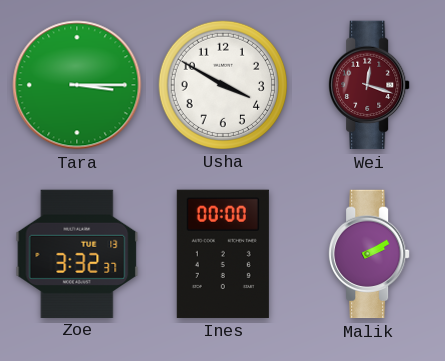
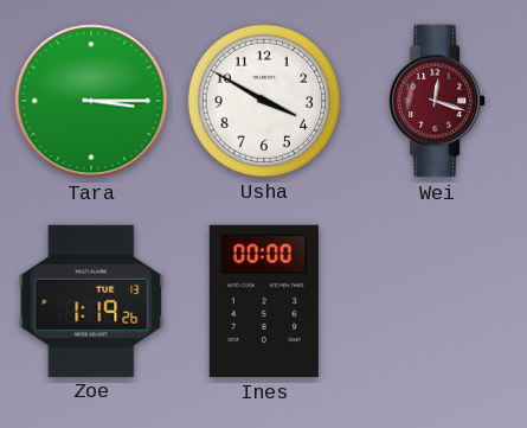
Zoe: 3:32 -> 1:19 (91, 300)
Malik: 2:10 -> none (369, 254)
